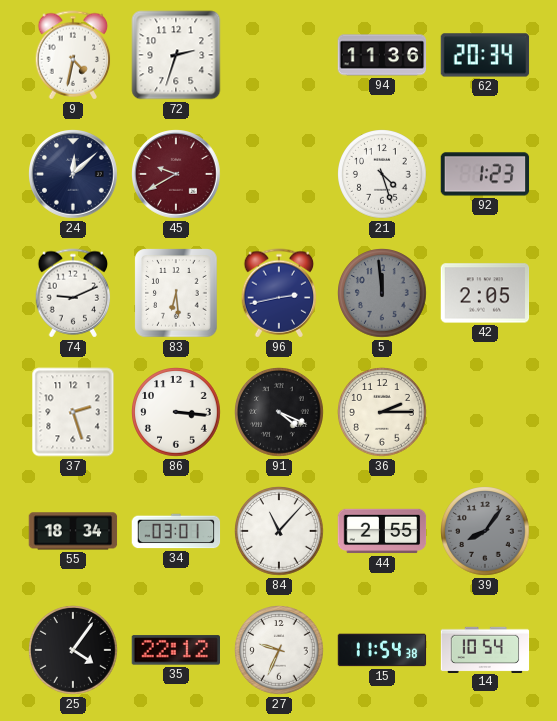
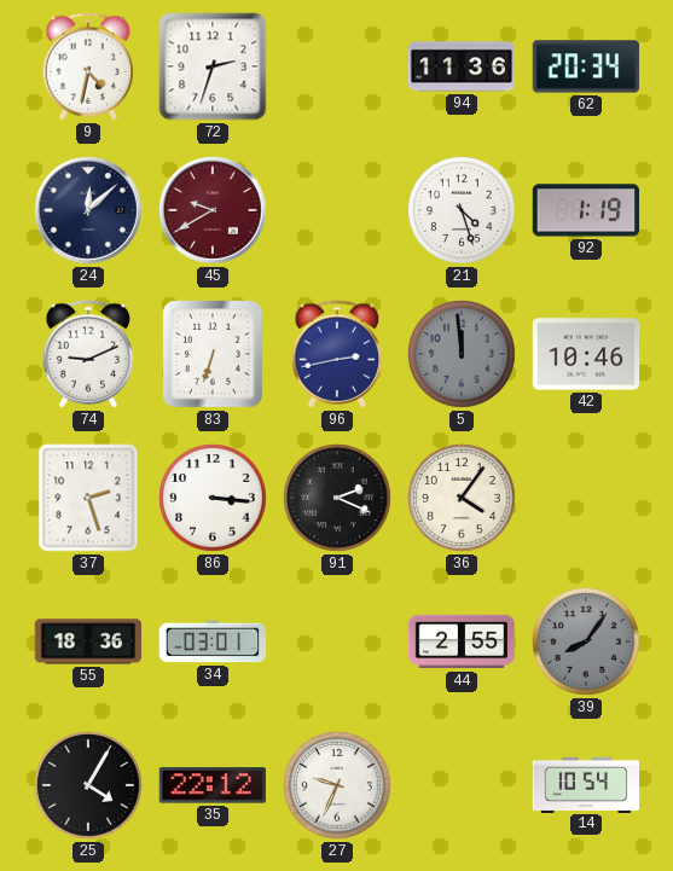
92: 1:23 -> 1:19 (586, 210)
83: 6:29 -> 6:33 (213, 354)
42: 2:05 -> 10:46 (586, 354)
91: 4:19 -> 2:19 (337, 498)
36: 2:15 -> 4:06 (462, 498)
55: 18:34 -> 18:36 (88, 641)
84: 11:07 -> none (279, 531)
25: 4:06 -> 4:05 (88, 785)
15: 11:54 -> none (382, 650)
